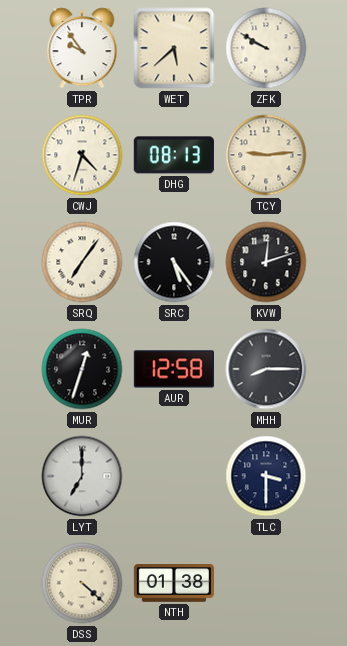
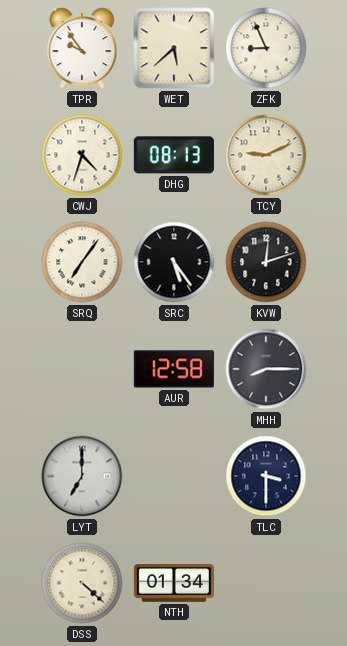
ZFK: 9:50 -> 8:56 (266, 48)
TCY: 9:14 -> 9:11 (266, 155)
MUR: 12:33 -> none (82, 369)
NTH: 01:38 -> 01:34 (173, 584)
